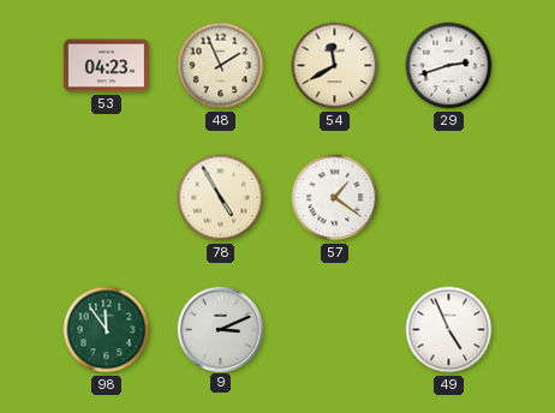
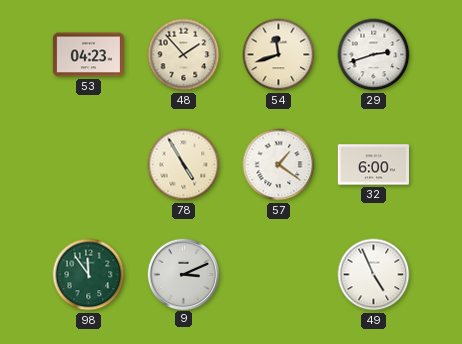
48: 1:56 -> 1:53 (184, 55)
54: 11:40 -> 11:42 (279, 55)
32: none -> 6:00 (373, 165)
